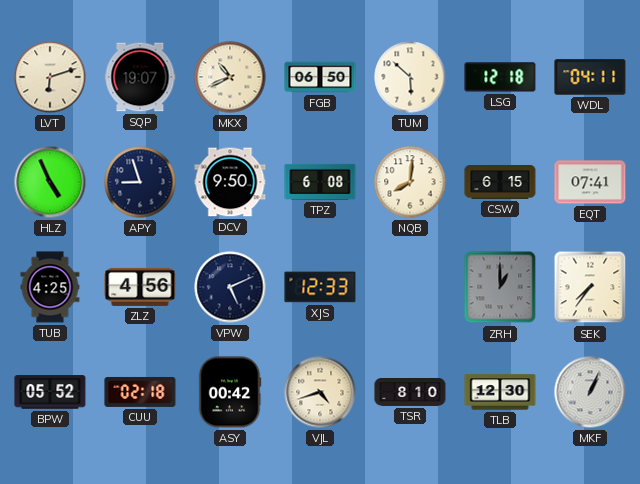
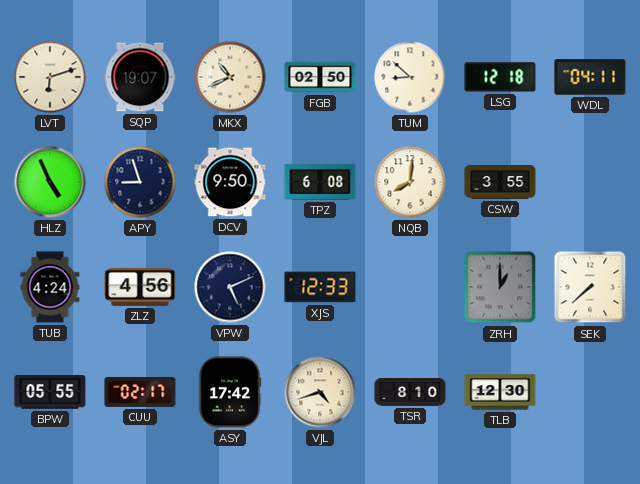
FGB: 06:50 -> 02:50 (320, 77)
TUM: 5:52 -> 8:52 (410, 77)
CSW: 6:15 -> 3:55 (500, 183)
EQT: 07:41 -> none (590, 182)
TUB: 4:25 -> 4:24 (50, 287)
SEK: 7:36 -> 7:38 (590, 287)
BPW: 05:52 -> 05:55 (50, 392)
CUU: 02:18 -> 02:17 (140, 392)
ASY: 00:42 -> 17:42 (230, 392)
MKF: 1:04 -> none (590, 392)
